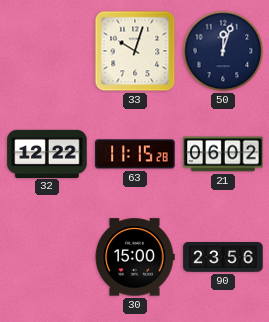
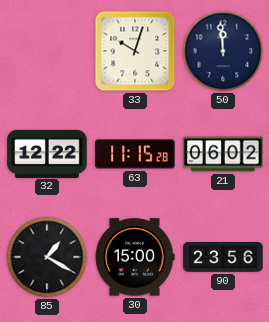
50: 12:03 -> 11:59 (223, 51)
85: none -> 1:20 (47, 257)
